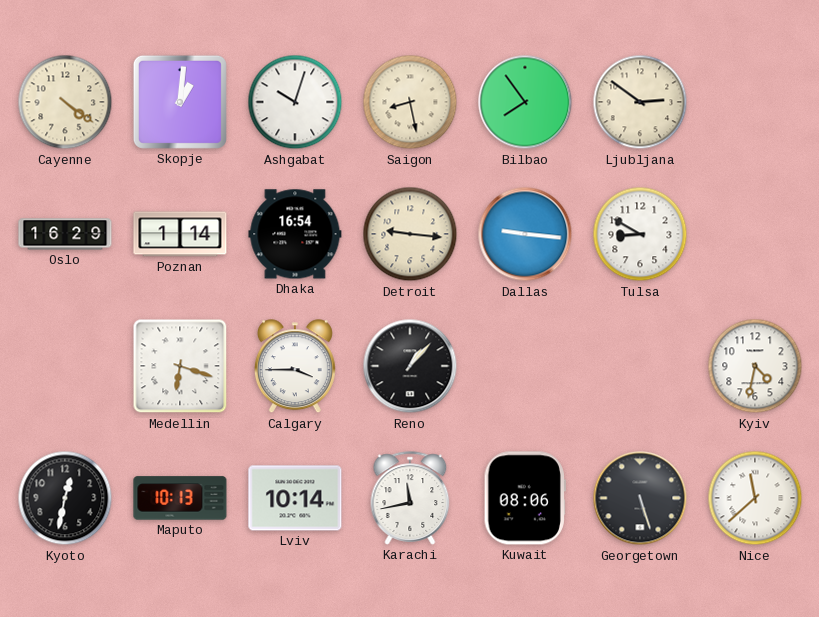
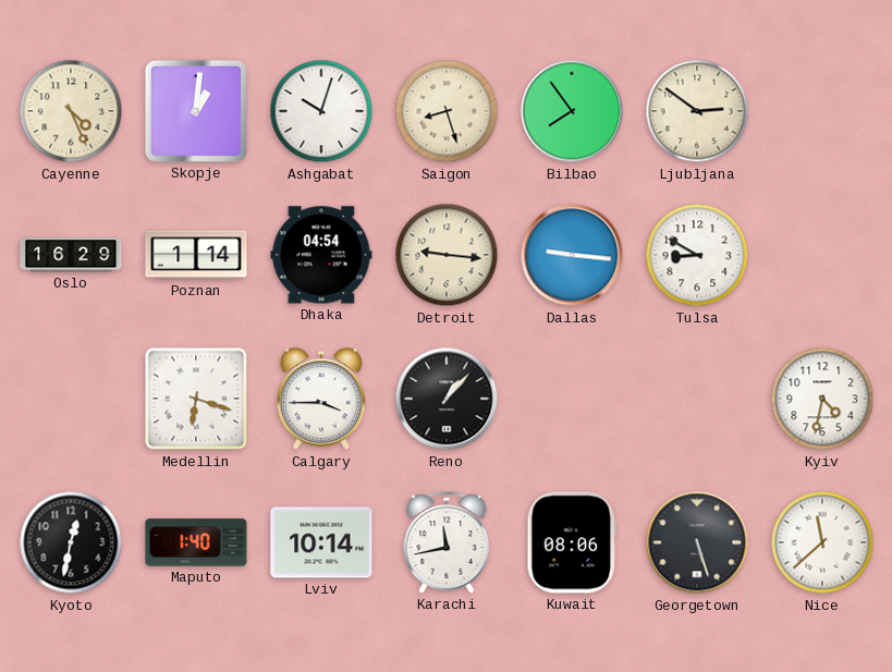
Cayenne: 4:21 -> 4:26 (71, 111)
Saigon: 8:28 -> 8:27 (447, 111)
Dhaka: 16:54 -> 04:54 (321, 255)
Maputo: 10:13 -> 1:40 (196, 542)
